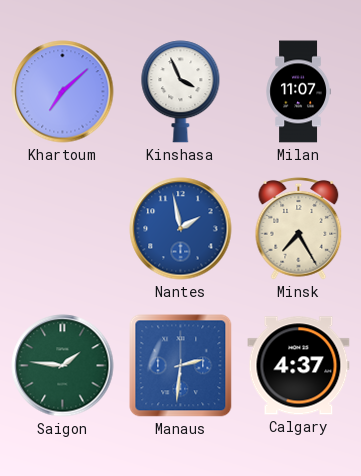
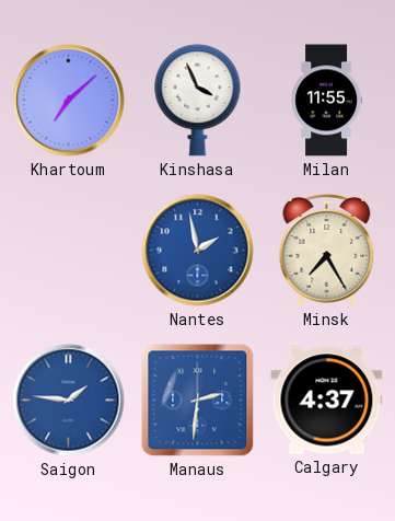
Milan: 11:07 -> 11:55 (326, 101)
Saigon dial: green -> blue (69, 401)
